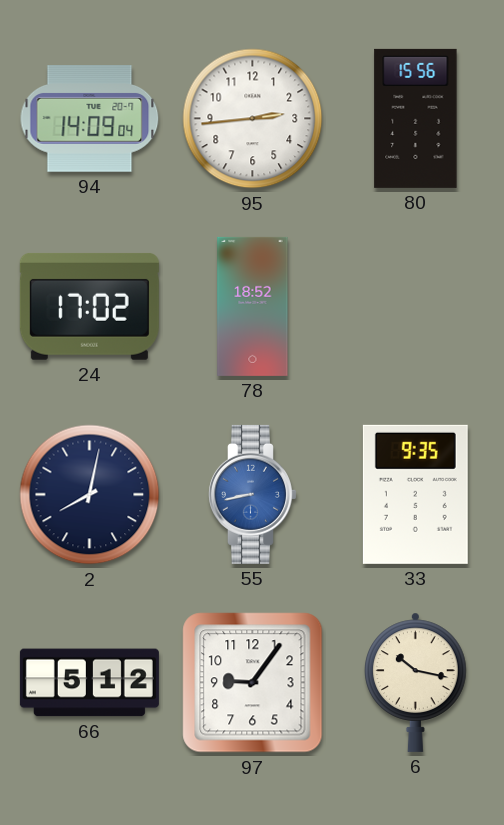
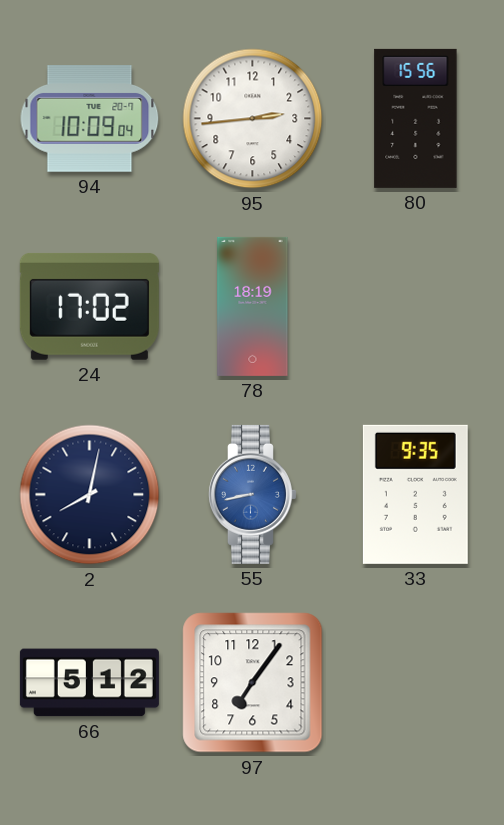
94: 14:09 -> 10:09 (90, 119)
78: 18:52 -> 18:19 (253, 306)
97: 9:06 -> 7:06 (253, 683)
6: 10:17 -> none (416, 682)
